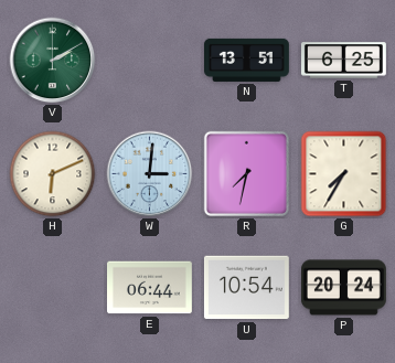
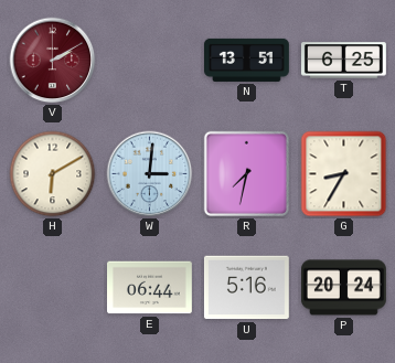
V dial: green -> burgundy (53, 61)
H: 6:11 -> 6:10 (53, 174)
G: 7:35 -> 8:35 (344, 174)
U: 10:54 -> 5:16 (246, 288)
